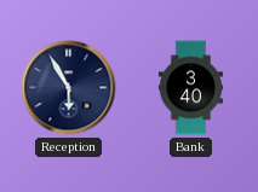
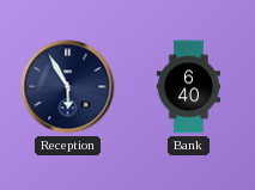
Bank: 3:40 -> 6:40 (188, 87)
